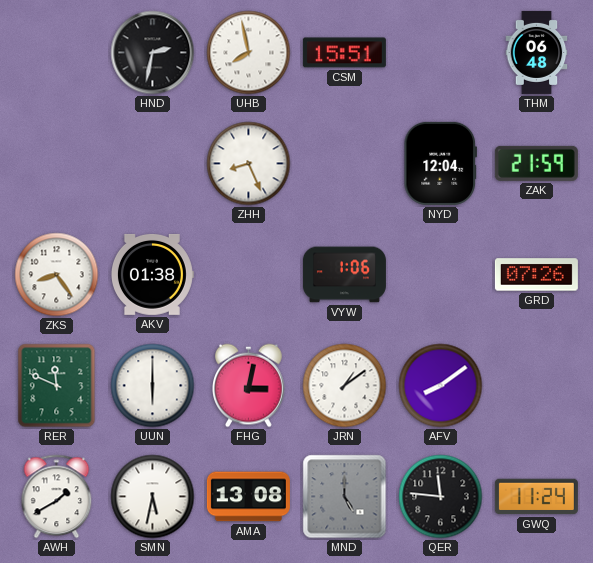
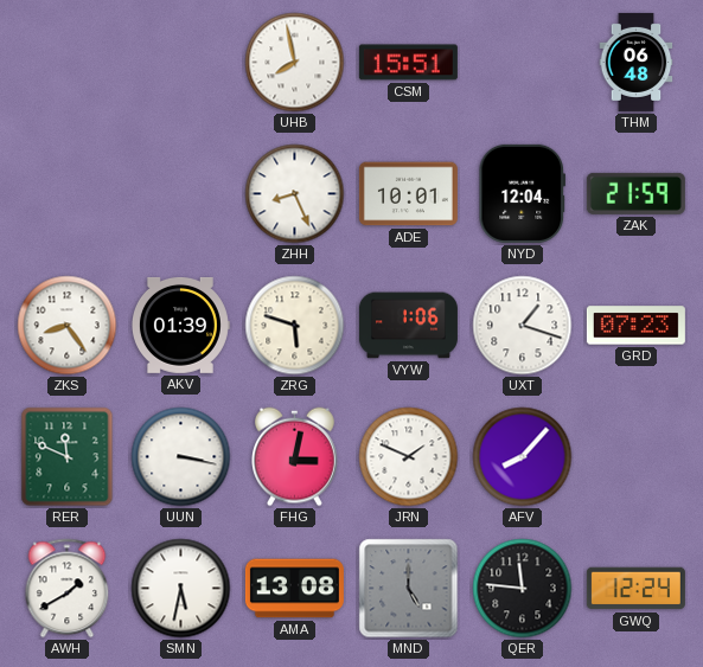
HND: 2:32 -> none (153, 53)
ADE: none -> 10:01 (408, 194)
AKV: 01:38 -> 01:39 (180, 325)
ZRG: none -> 5:48 (295, 326)
UXT: none -> 1:18 (523, 326)
GRD: 07:26 -> 07:23 (635, 326)
UUN: 6:00 -> 3:17 (181, 457)
JRN: 1:09 -> 1:49 (409, 457)
AFV: 8:09 -> 8:07 (523, 457)
GWQ: 11:24 -> 12:24 (635, 589)
